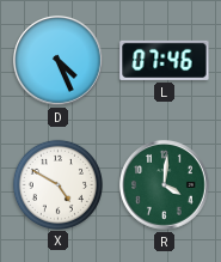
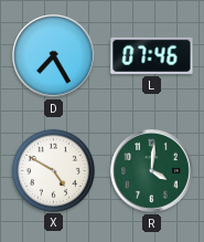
D: 4:26 -> 7:25 (54, 56)
